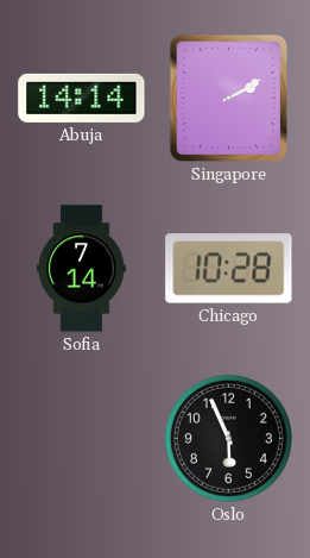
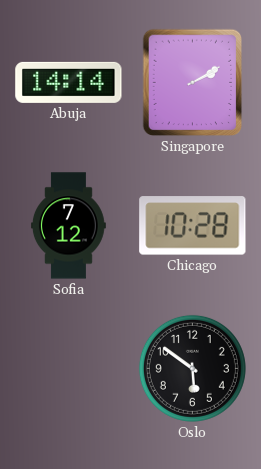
Sofia: 7:14 -> 7:12 (68, 226)
Oslo: 5:56 -> 5:51 (192, 368)
